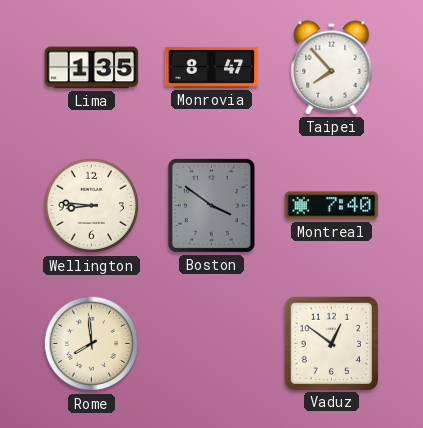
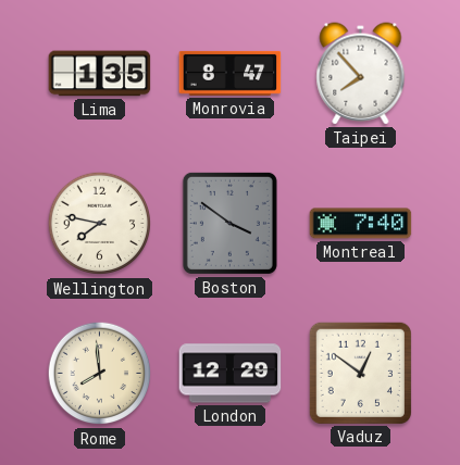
Wellington: 8:46 -> 7:47 (100, 224)
London: none -> 12:29 (231, 374)
